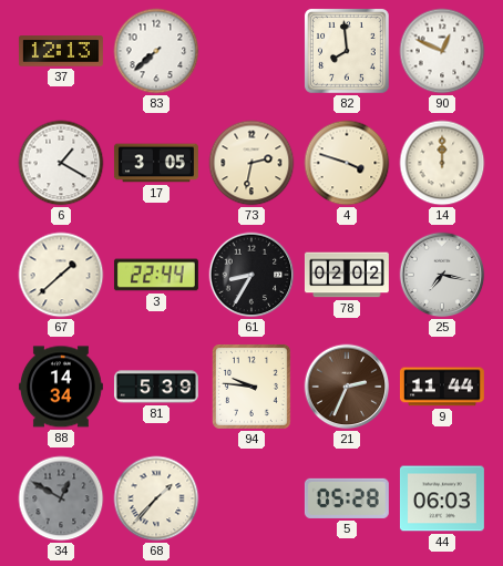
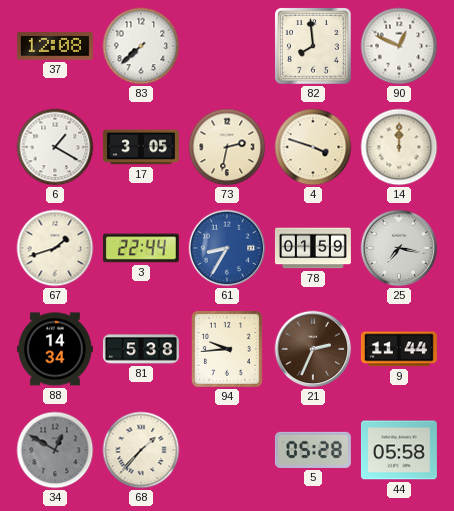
37: 12:13 -> 12:08 (55, 46)
67: 1:38 -> 1:42 (55, 248)
61 dial: black -> blue (227, 248)
78: 02:02 -> 01:59 (313, 248)
81: 5:39 -> 5:38 (141, 349)
94: 9:46 -> 9:44 (227, 349)
44: 06:03 -> 05:58 (399, 450)
